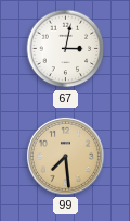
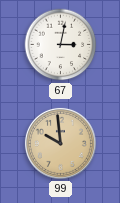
99: 7:29 -> 9:59 (60, 143)
